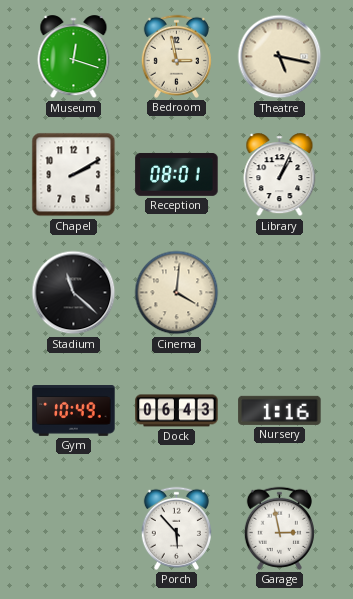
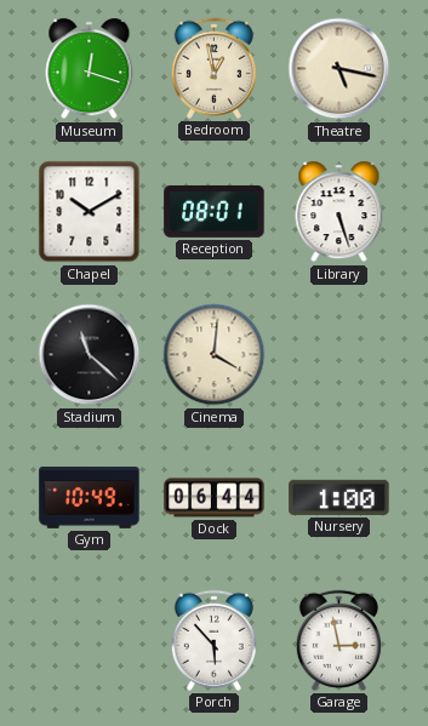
Bedroom: 2:58 -> 12:58 (213, 68)
Chapel: 2:10 -> 10:10 (90, 212)
Library: 1:04 -> 5:27 (339, 212)
Dock: 06:43 -> 06:44 (215, 498)
Nursery: 1:16 -> 1:00 (339, 497)
